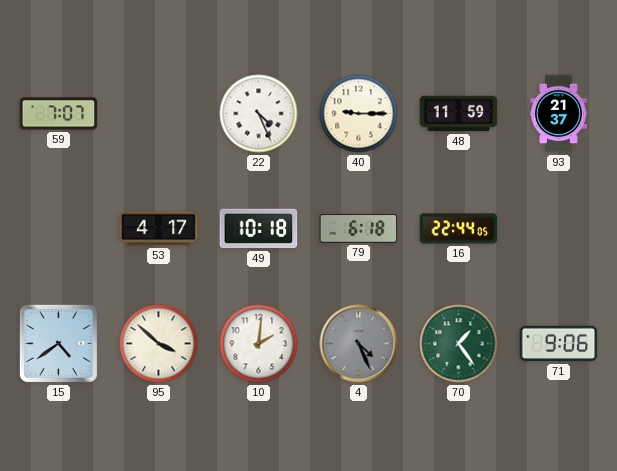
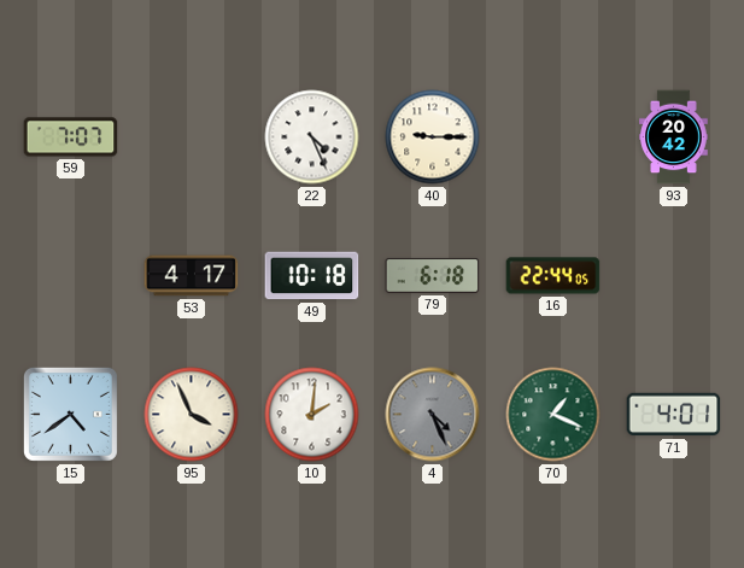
48: 11:59 -> none (459, 114)
93: 21:37 -> 20:42 (674, 137)
95: 3:52 -> 3:56 (192, 415)
70: 1:24 -> 1:19 (553, 415)
71: 9:06 -> 4:01 (674, 415)
